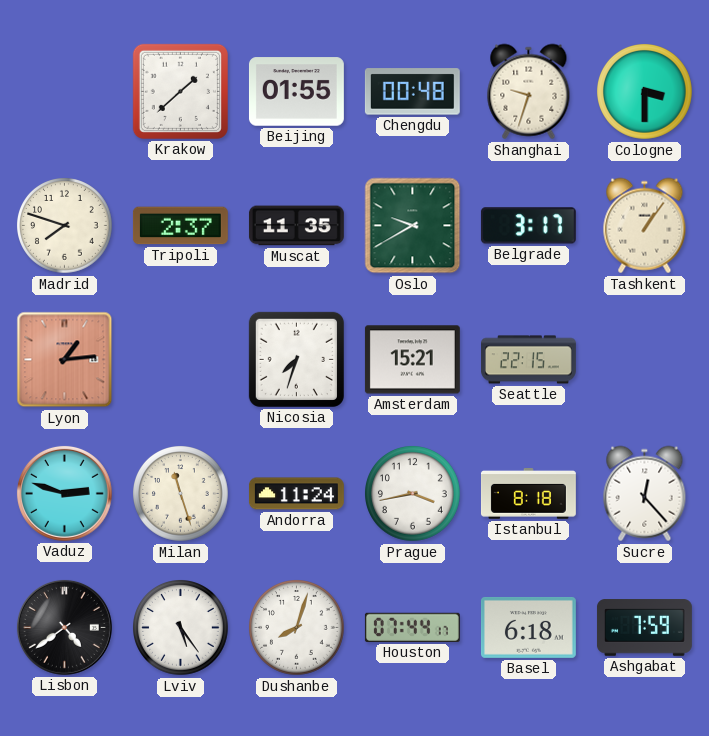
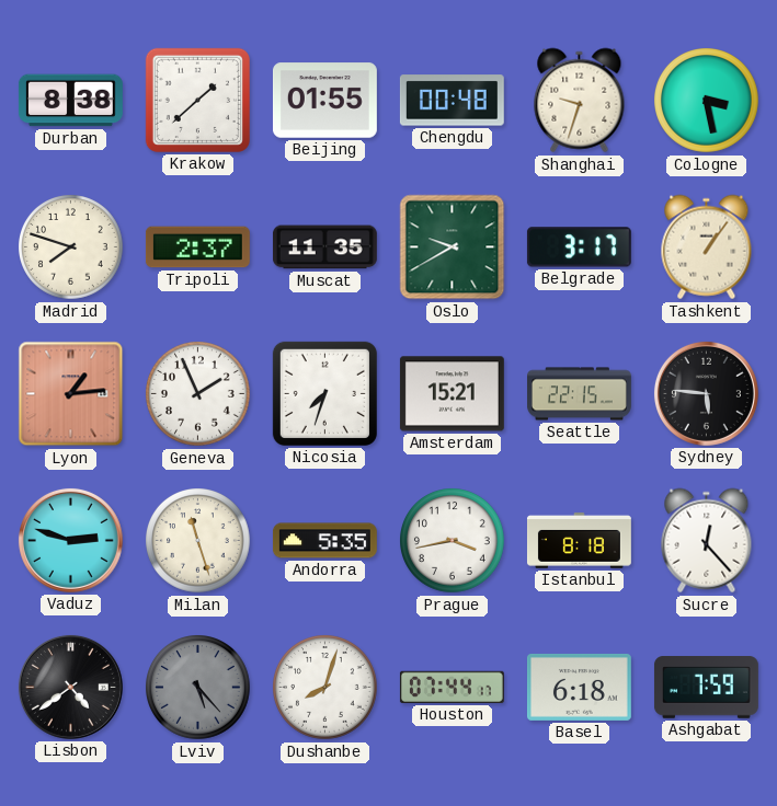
Durban: none -> 8:38 (70, 101)
Cologne: 3:30 -> 3:28 (707, 101)
Geneva: none -> 1:56 (198, 394)
Sydney: none -> 5:46 (706, 393)
Andorra: 11:24 -> 5:35 (324, 541)
Lviv: 5:24 -> 5:23 (198, 688)
Lviv dial: white -> grey (198, 688)
